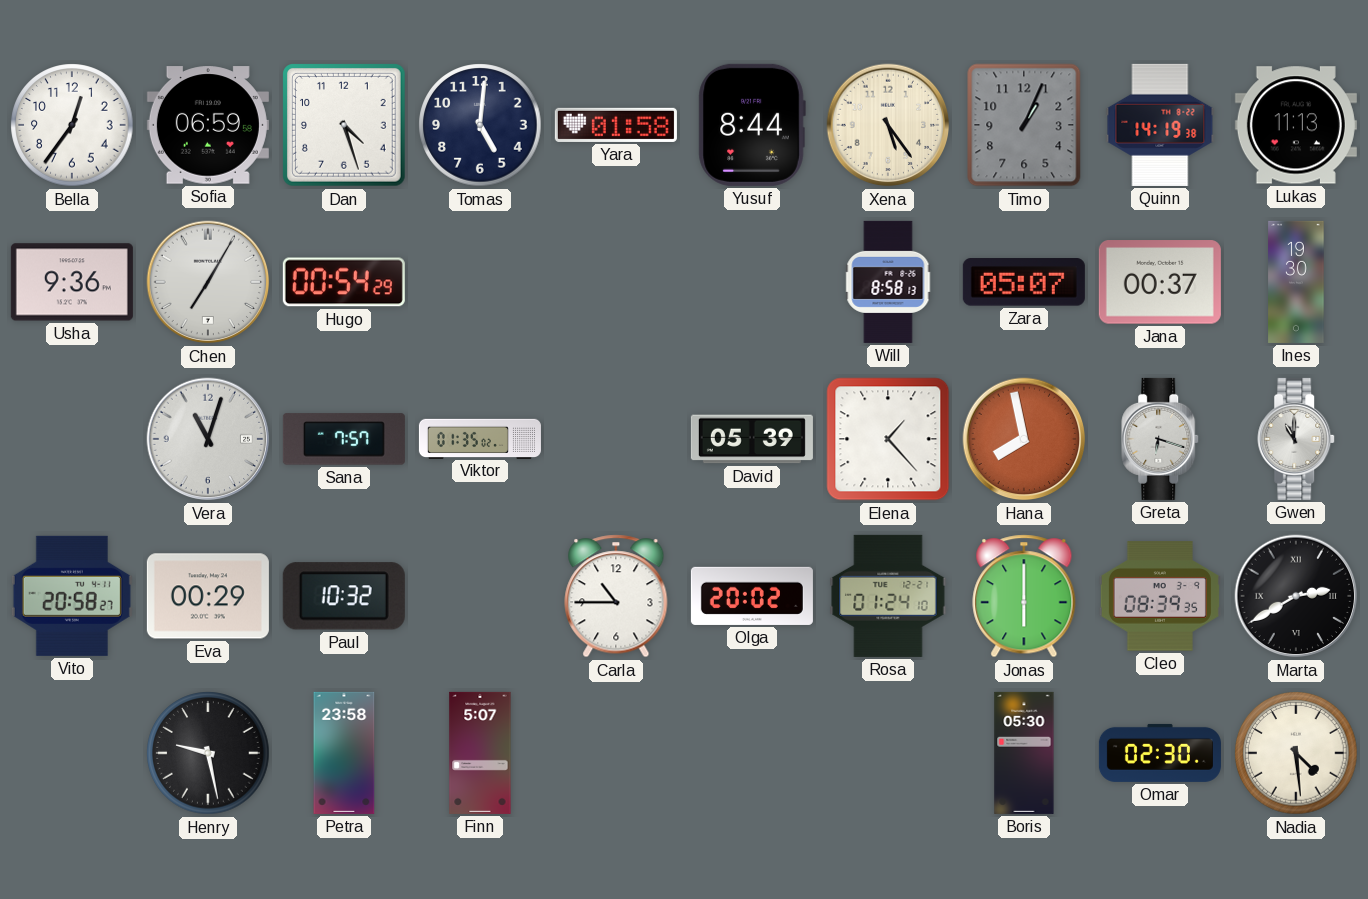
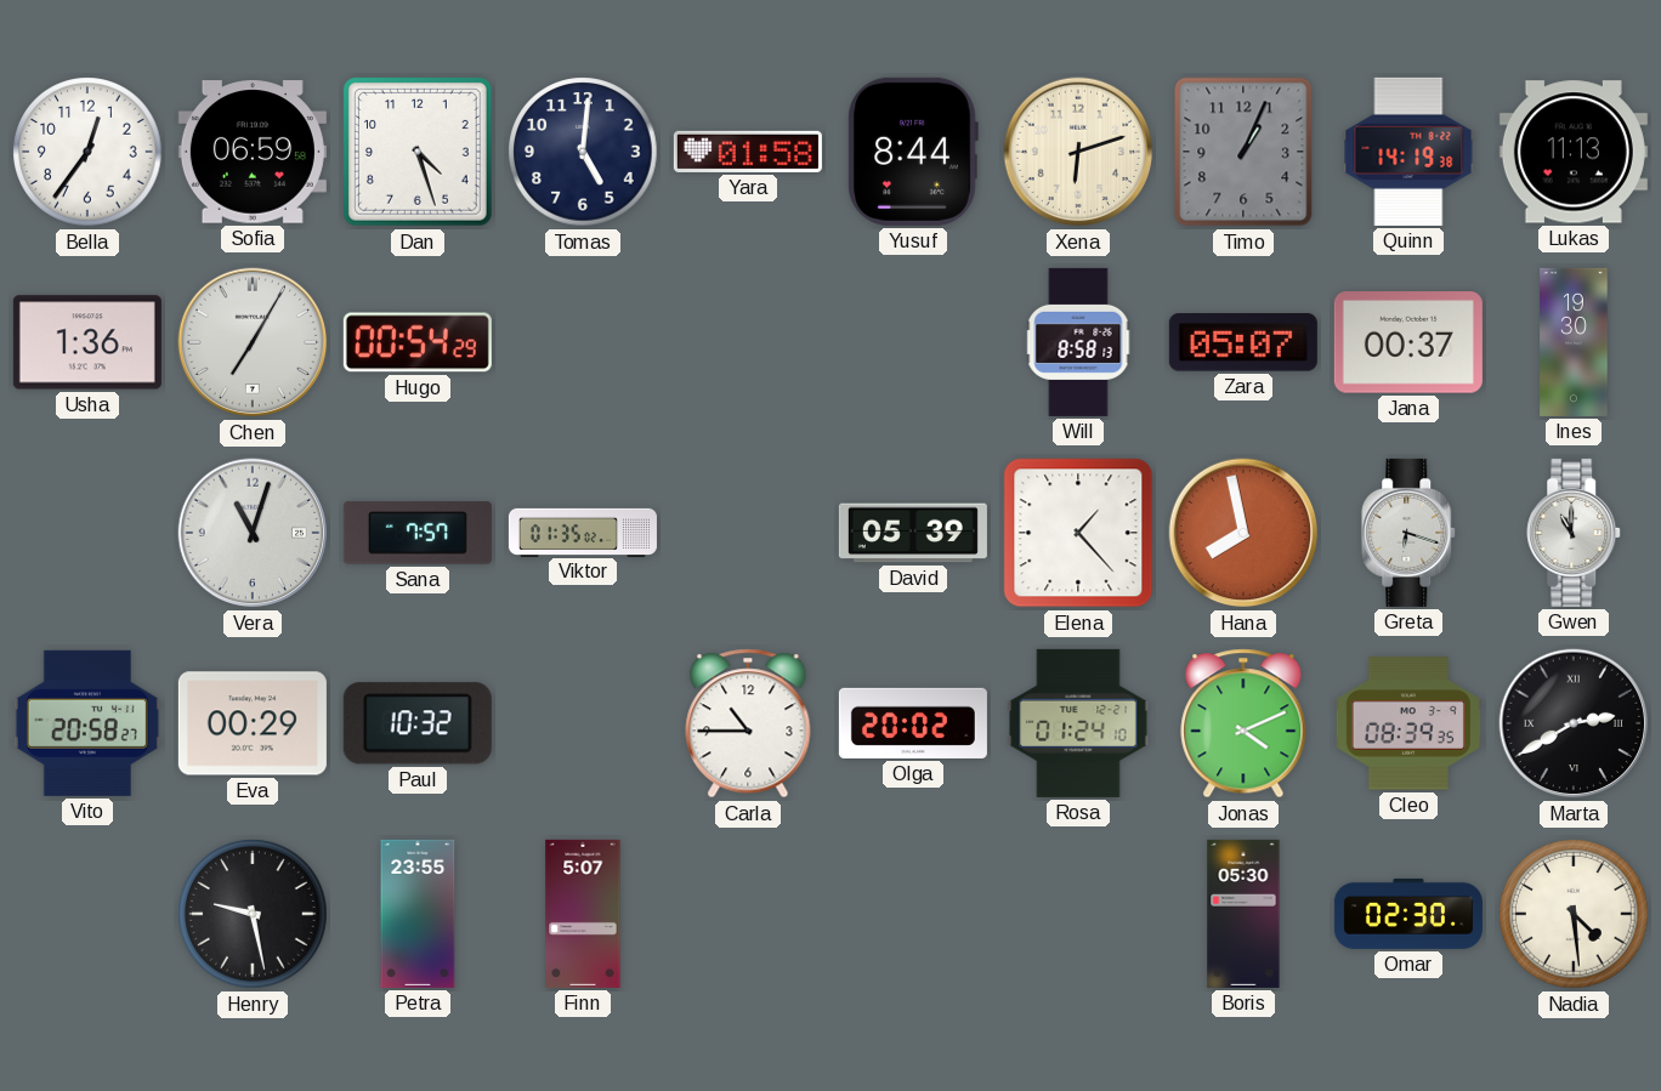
Xena: 5:24 -> 6:12 (1078, 152)
Usha: 9:36 -> 1:36 (87, 342)
Jonas: 6:00 -> 4:11 (1243, 723)
Petra: 23:58 -> 23:55 (418, 914)
